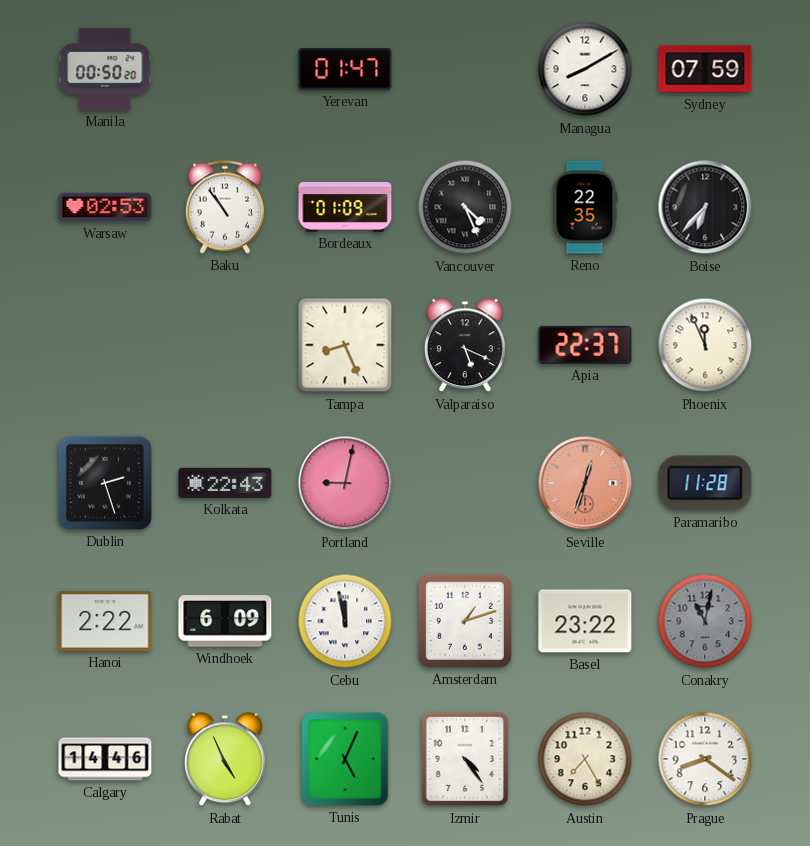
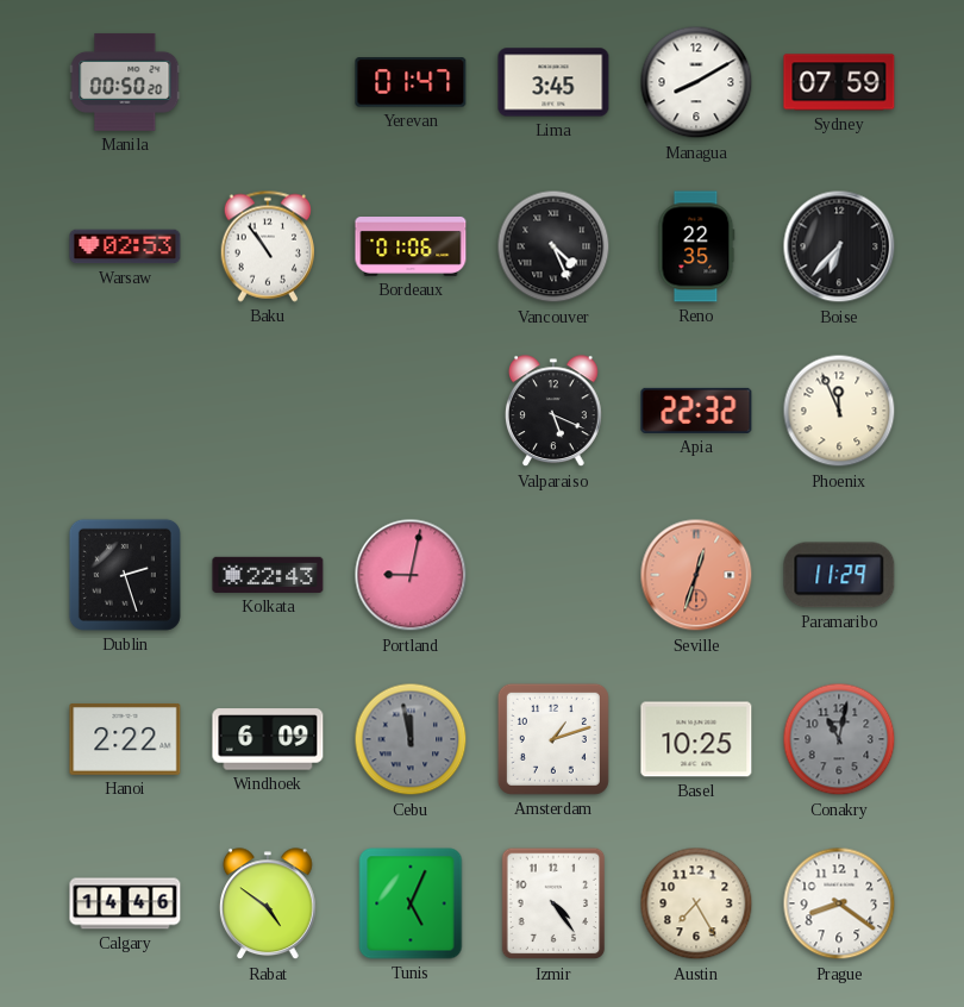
Lima: none -> 3:45 (553, 82)
Bordeaux: 01:09 -> 01:06 (411, 248)
Tampa: 8:26 -> none (345, 345)
Apia: 22:37 -> 22:32 (696, 411)
Paramaribo: 11:28 -> 11:29 (839, 575)
Cebu dial: white -> grey (411, 739)
Basel: 23:22 -> 10:25 (696, 739)
Rabat: 4:56 -> 4:51 (269, 905)
